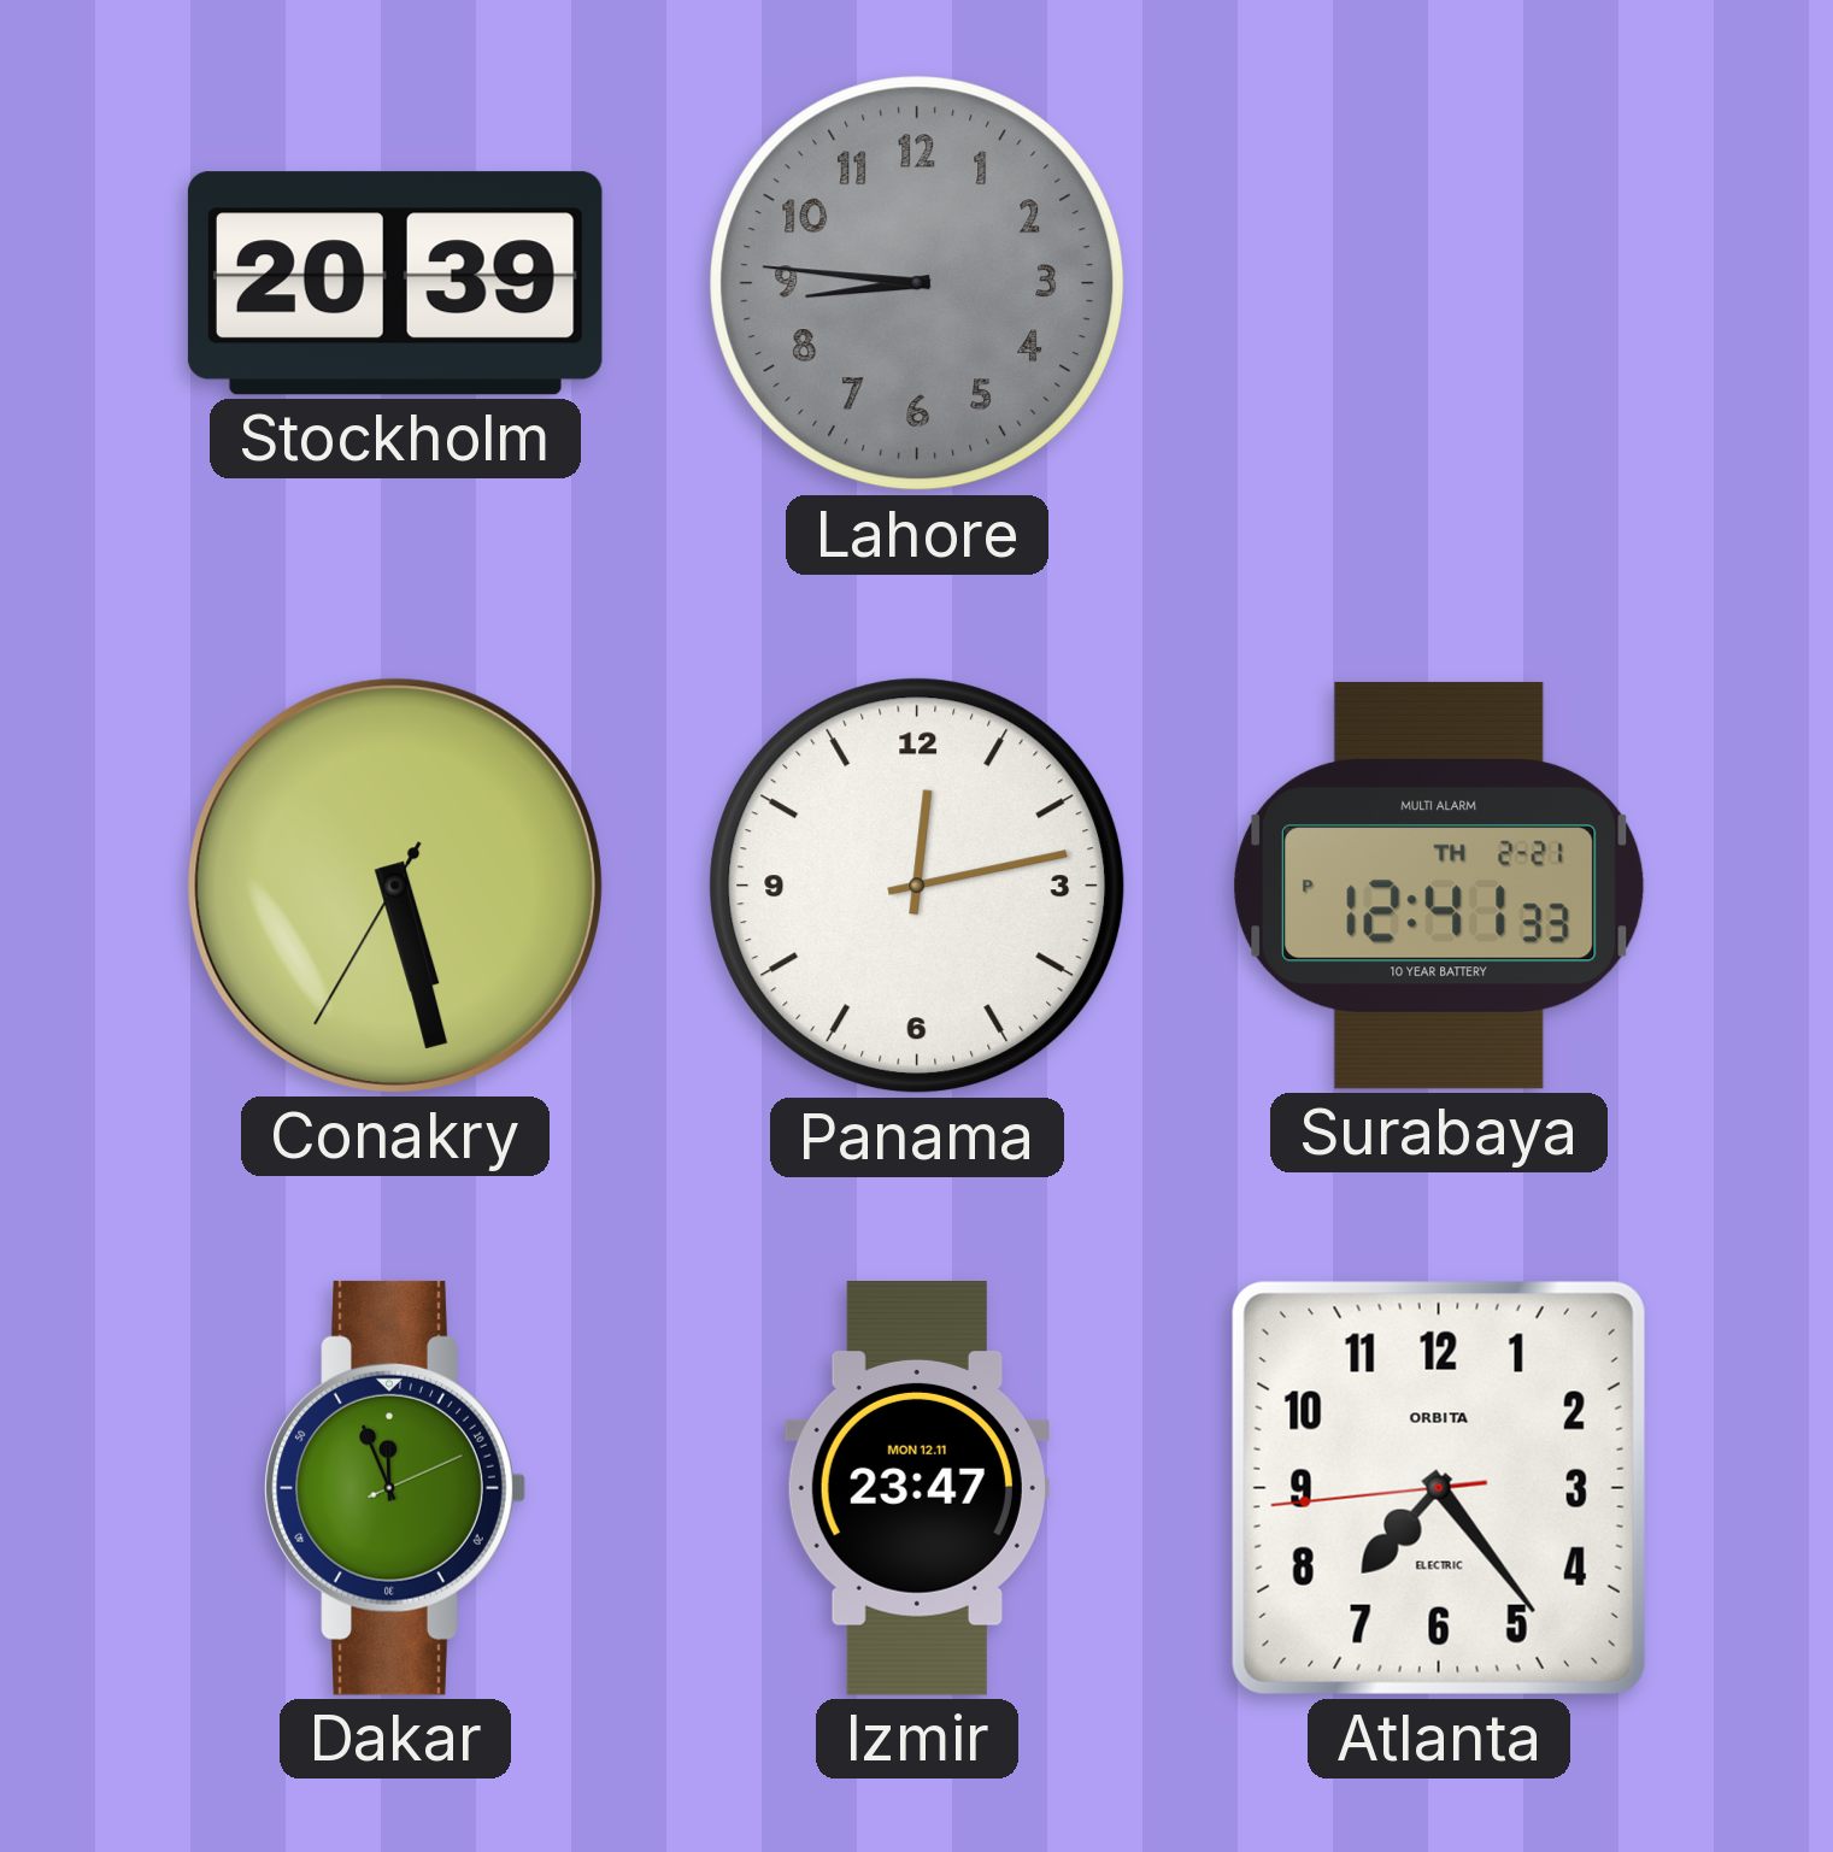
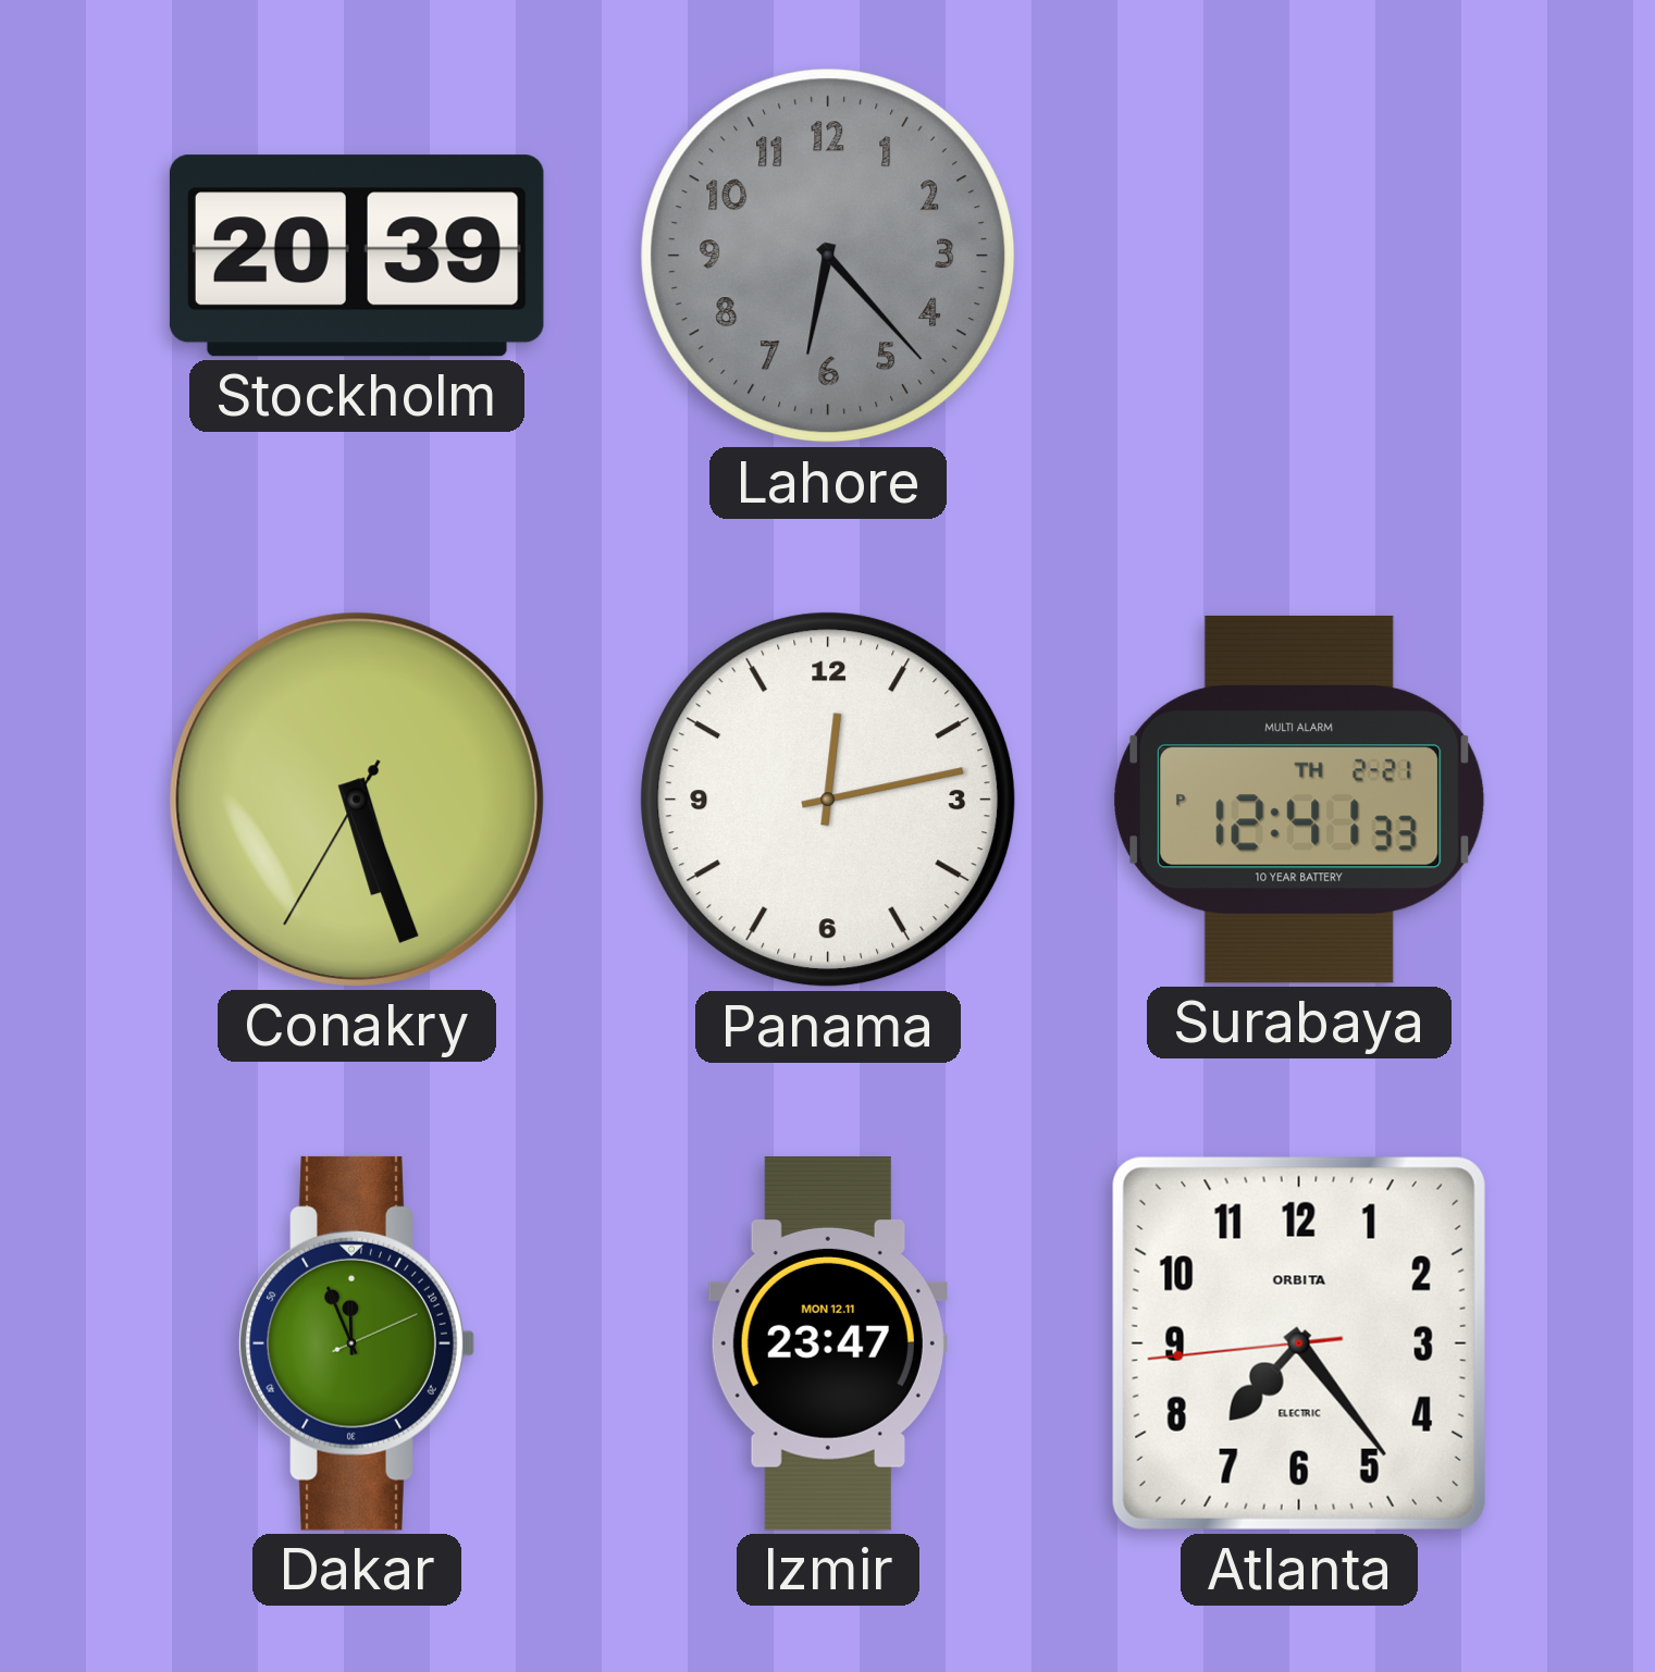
Lahore: 8:46 -> 6:23 (828, 256)
Conakry: 5:27 -> 5:26 (357, 800)
